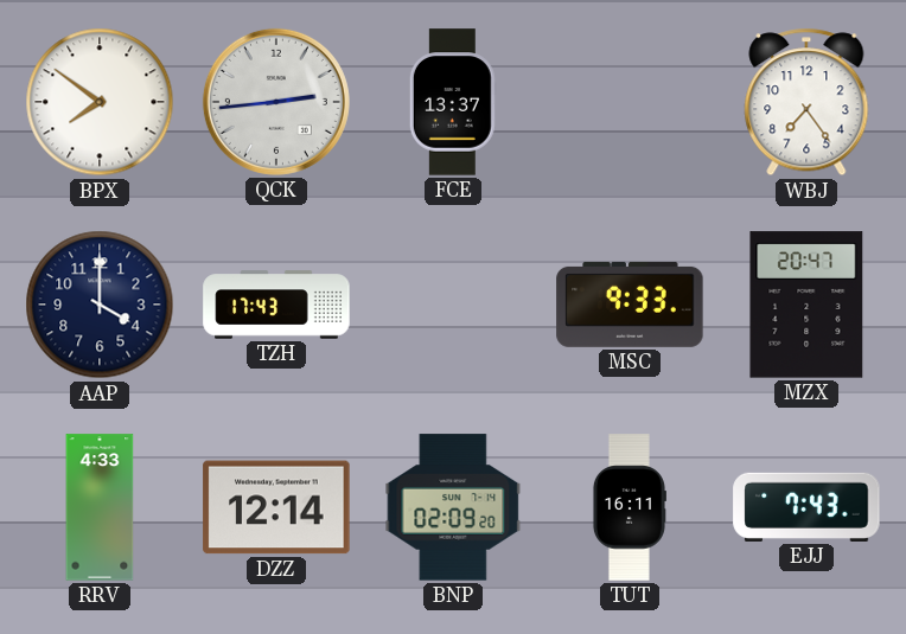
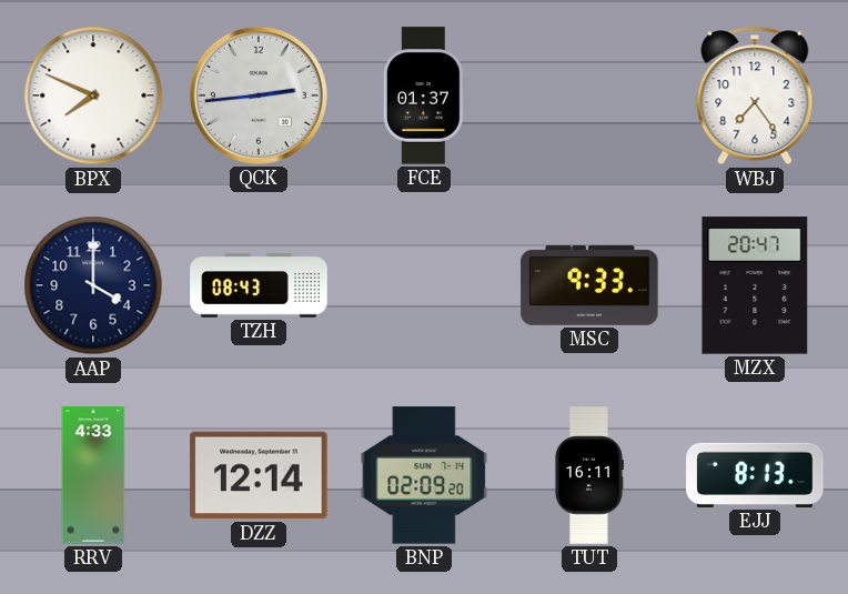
BPX: 7:51 -> 7:49 (93, 95)
FCE: 13:37 -> 01:37 (424, 95)
TZH: 17:43 -> 08:43 (259, 285)
EJJ: 7:43 -> 8:13 (755, 475)
